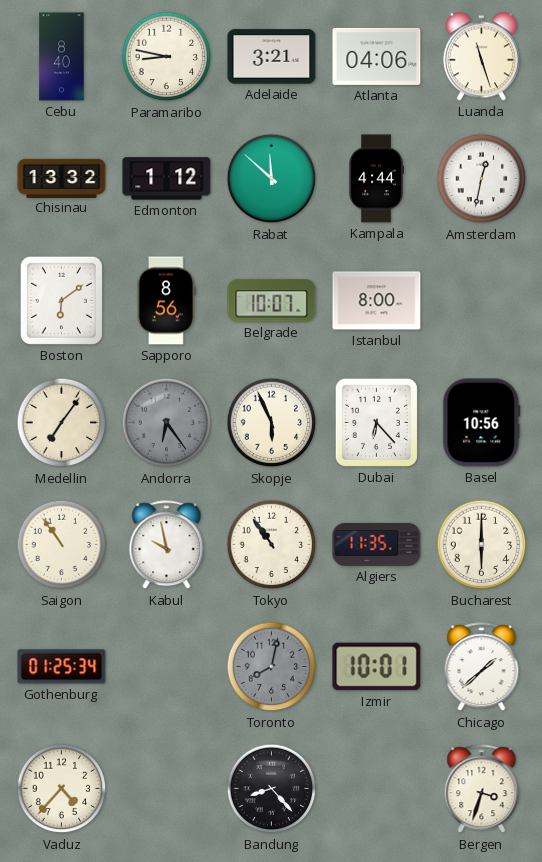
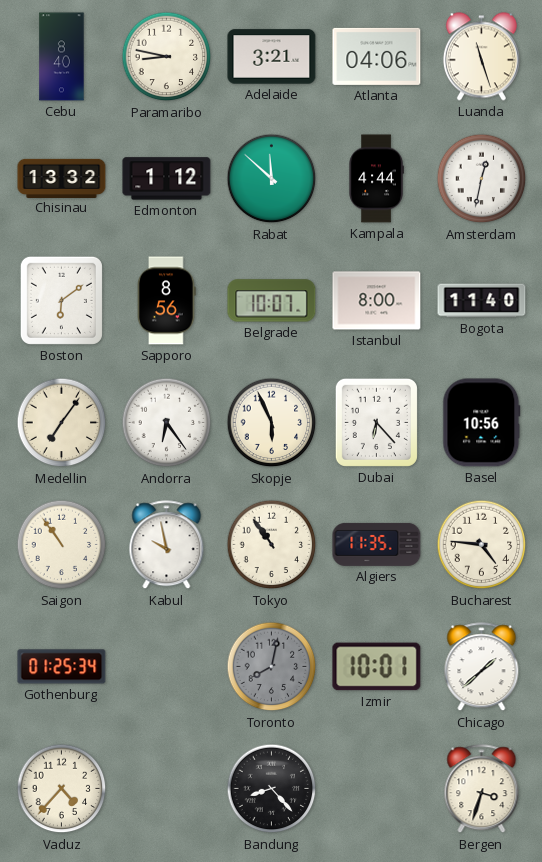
Bogota: none -> 11:40 (482, 301)
Andorra dial: grey -> white (167, 423)
Bucharest: 6:00 -> 4:46 (482, 545)
